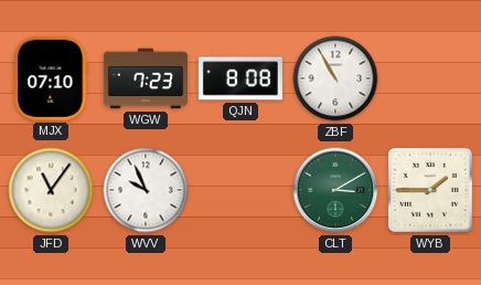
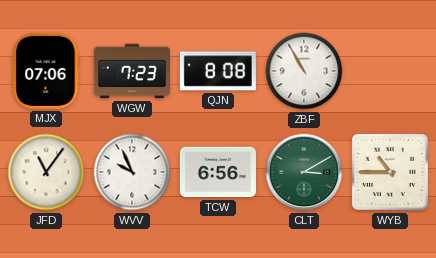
MJX: 07:10 -> 07:06 (46, 71)
TCW: none -> 6:56 (218, 172)
WYB: 1:45 -> 10:45 (390, 172)
